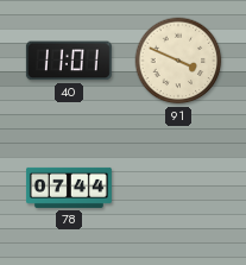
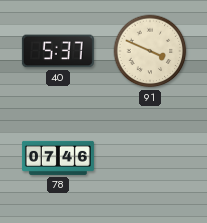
40: 11:01 -> 5:37 (58, 51)
78: 07:44 -> 07:46 (58, 158)
